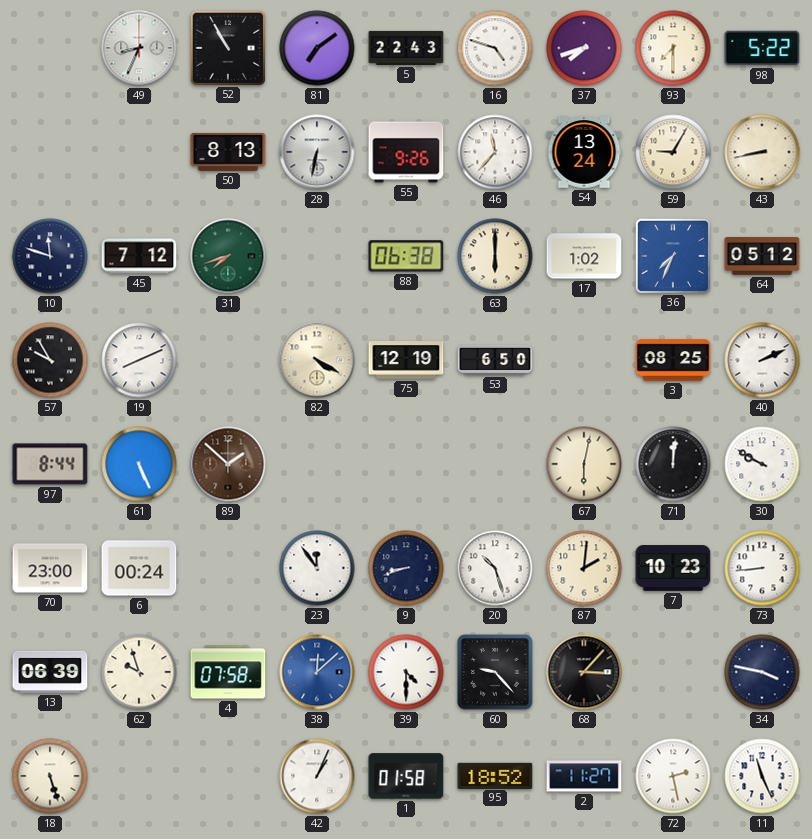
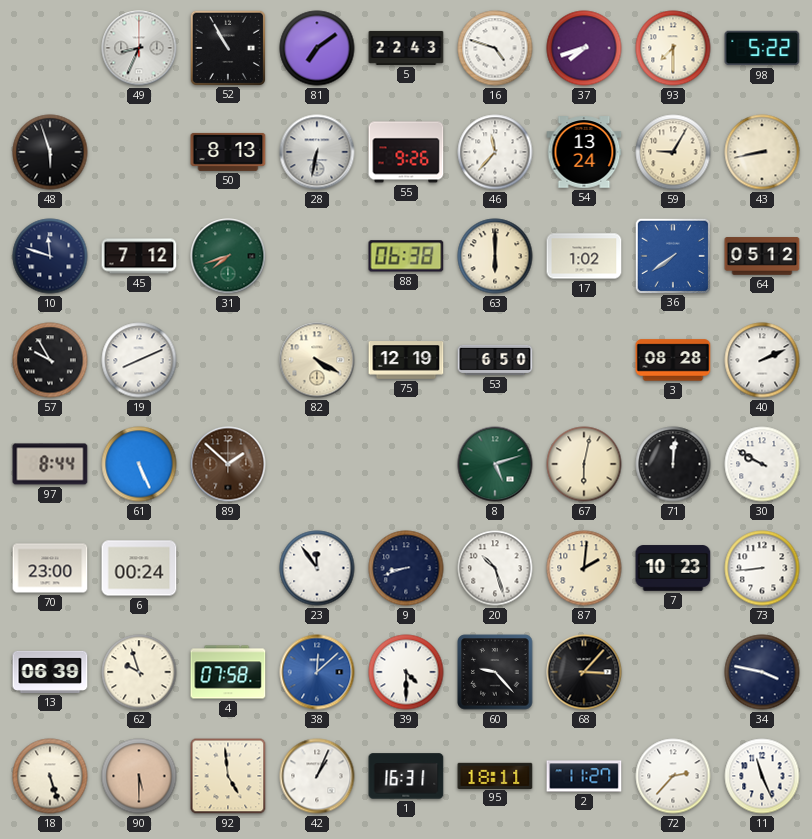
48: none -> 5:57 (50, 152)
36: 7:34 -> 7:39 (672, 255)
3: 08:25 -> 08:28 (673, 360)
8: none -> 5:12 (495, 464)
90: none -> 5:30 (139, 776)
92: none -> 4:59 (228, 776)
1: 01:58 -> 16:31 (406, 776)
95: 18:52 -> 18:11 (495, 775)
72: 2:28 -> 2:37 (673, 776)
